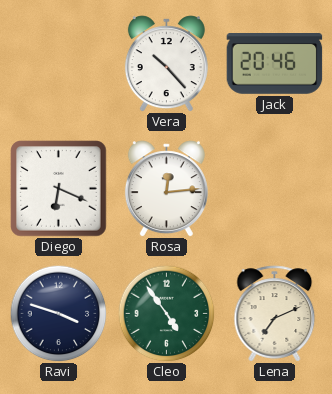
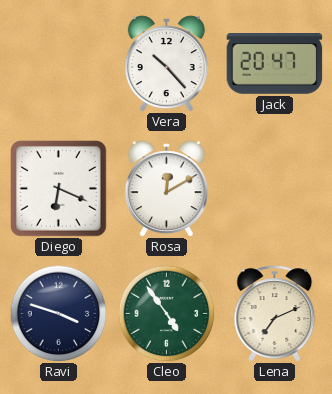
Jack: 20:46 -> 20:47 (275, 64)
Rosa: 12:14 -> 12:10 (166, 189)
